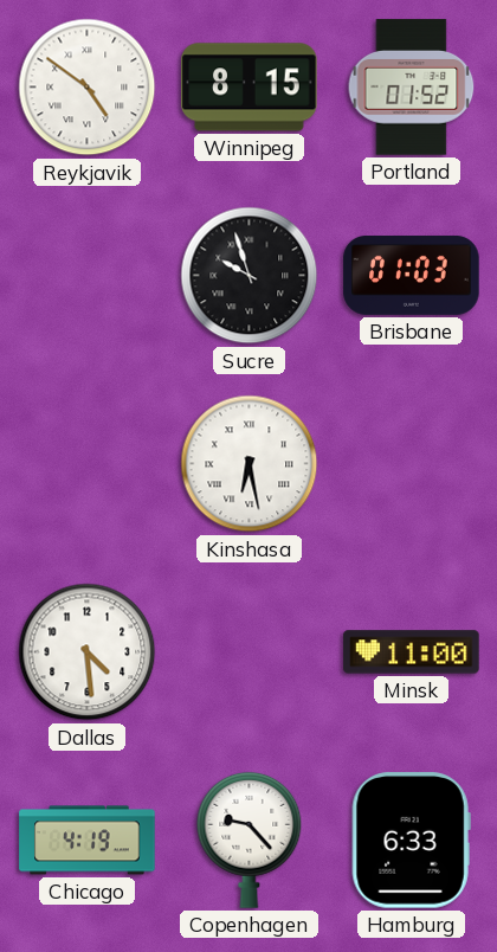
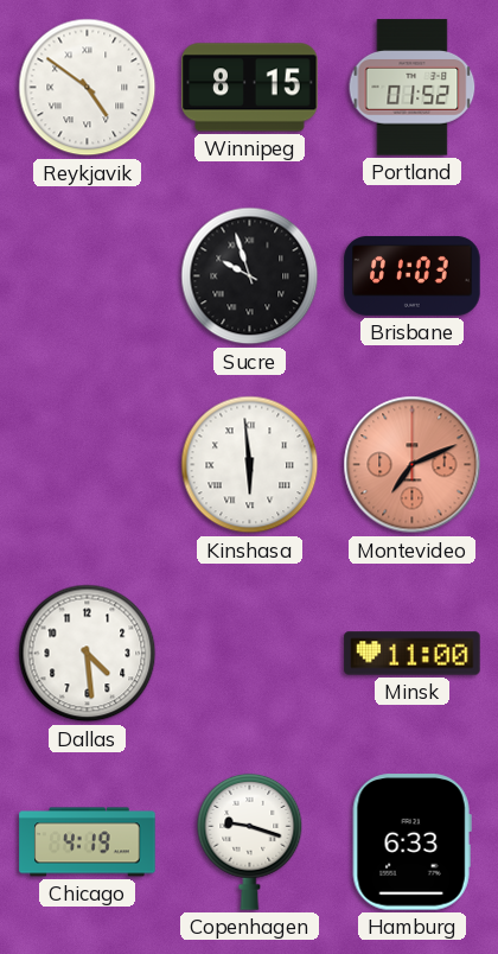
Kinshasa: 6:28 -> 5:59 (250, 465)
Montevideo: none -> 7:11 (413, 465)
Copenhagen: 9:23 -> 9:18 (250, 841)
